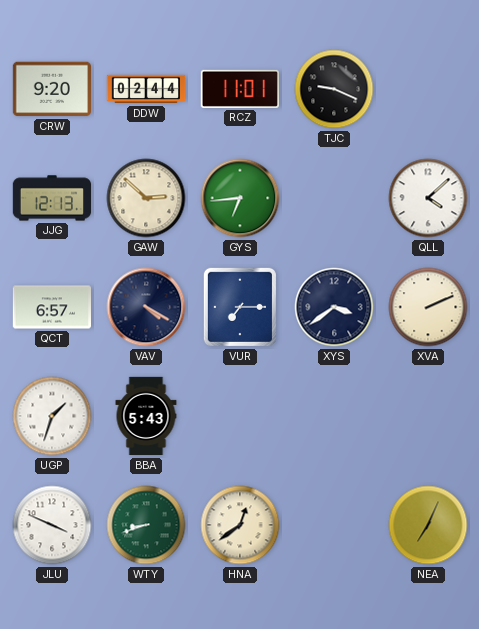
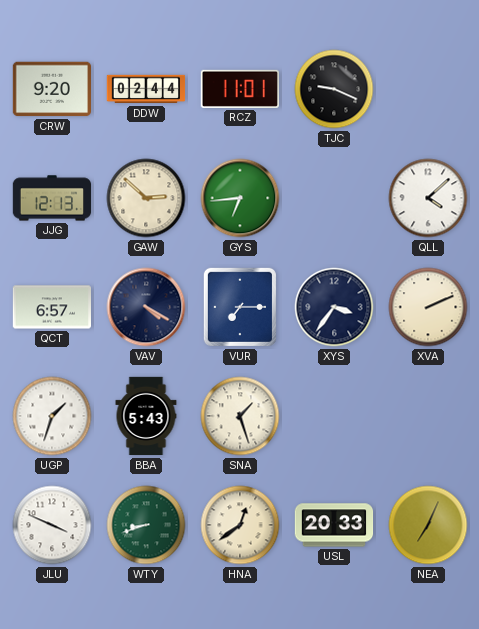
XYS: 3:39 -> 3:36 (334, 307)
SNA: none -> 1:27 (240, 416)
USL: none -> 20:33 (334, 525)
